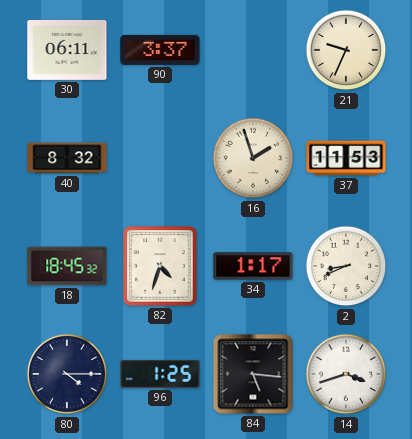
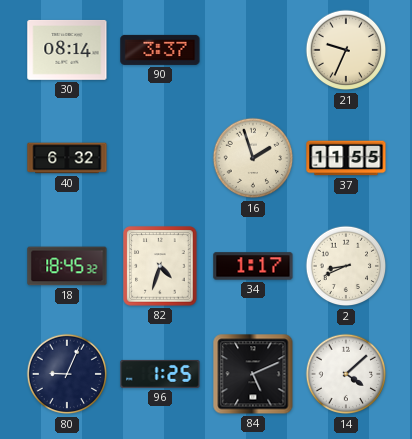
30: 06:11 -> 08:14 (67, 50)
40: 8:32 -> 6:32 (67, 158)
37: 11:53 -> 11:55 (346, 158)
80: 4:15 -> 9:04 (67, 374)
84: 5:16 -> 5:11 (253, 374)
14: 3:42 -> 4:08 (346, 374)
